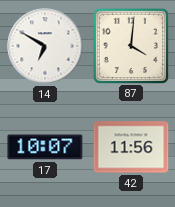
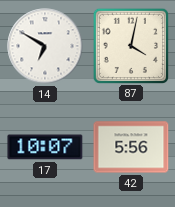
87: 4:01 -> 4:02 (130, 45)
42: 11:56 -> 5:56 (131, 147)
